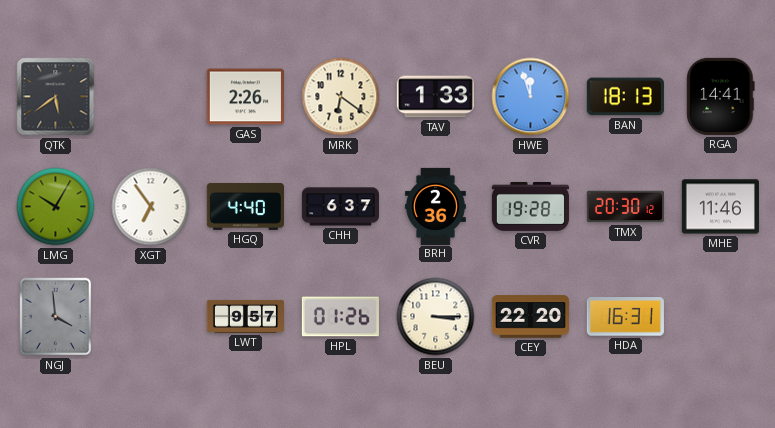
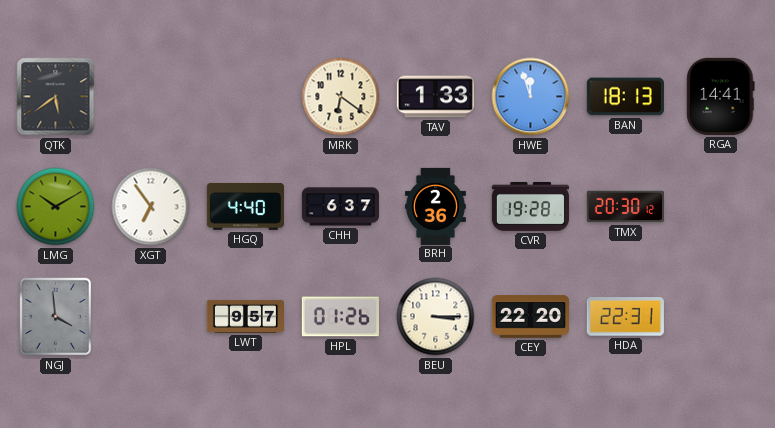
GAS: 2:26 -> none (245, 97)
LMG: 10:05 -> 10:10 (56, 207)
MHE: 11:46 -> none (720, 207)
HDA: 16:31 -> 22:31 (625, 317)
